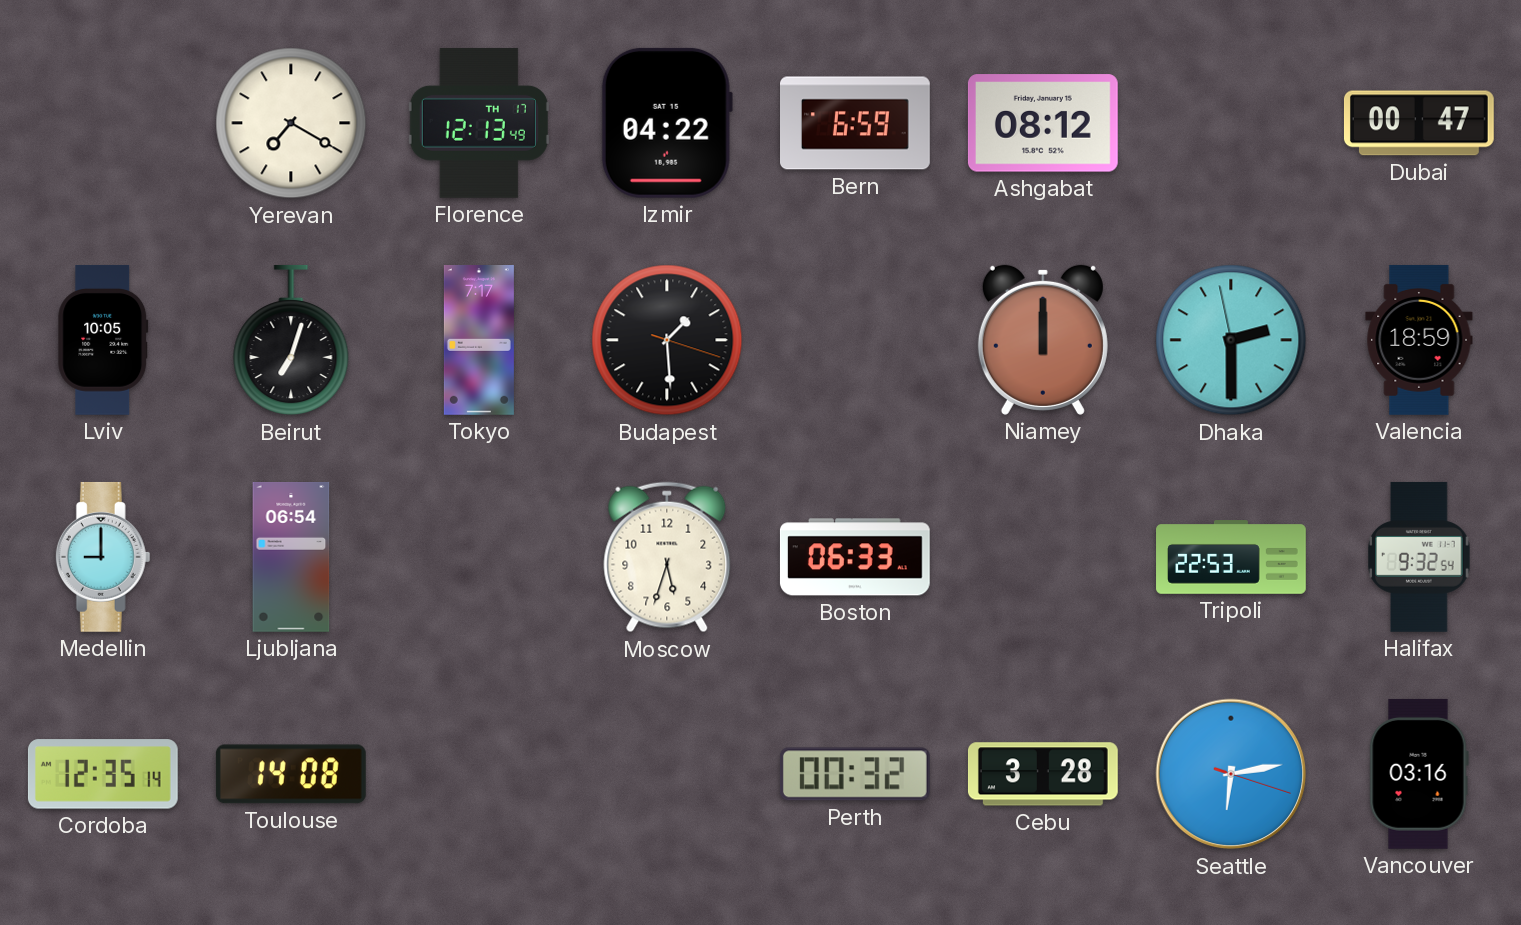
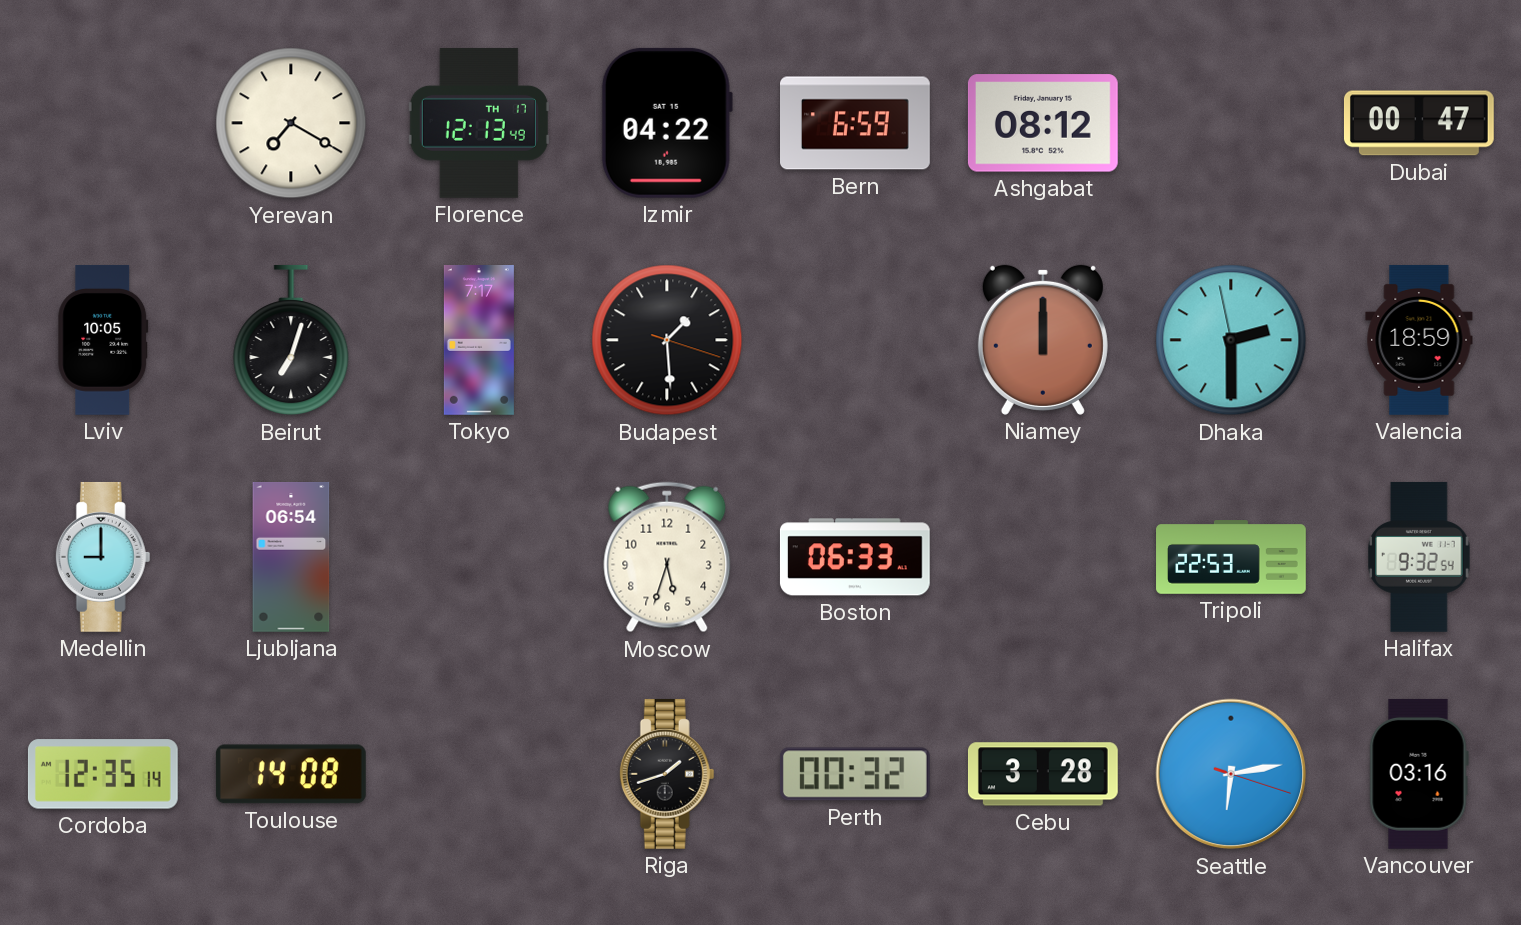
Riga: none -> 1:42 (667, 774)
